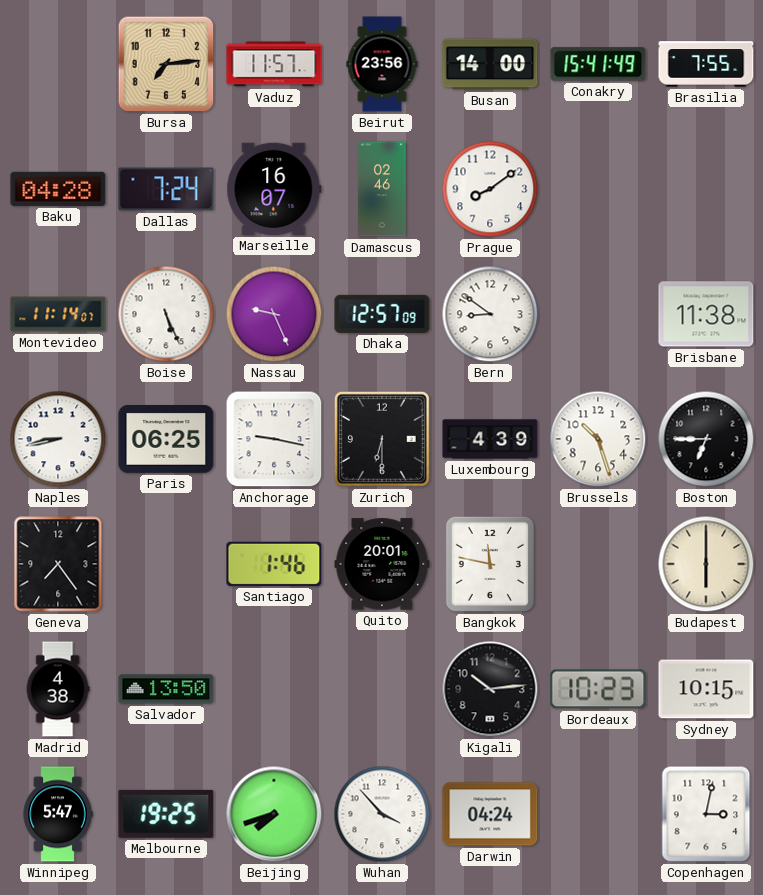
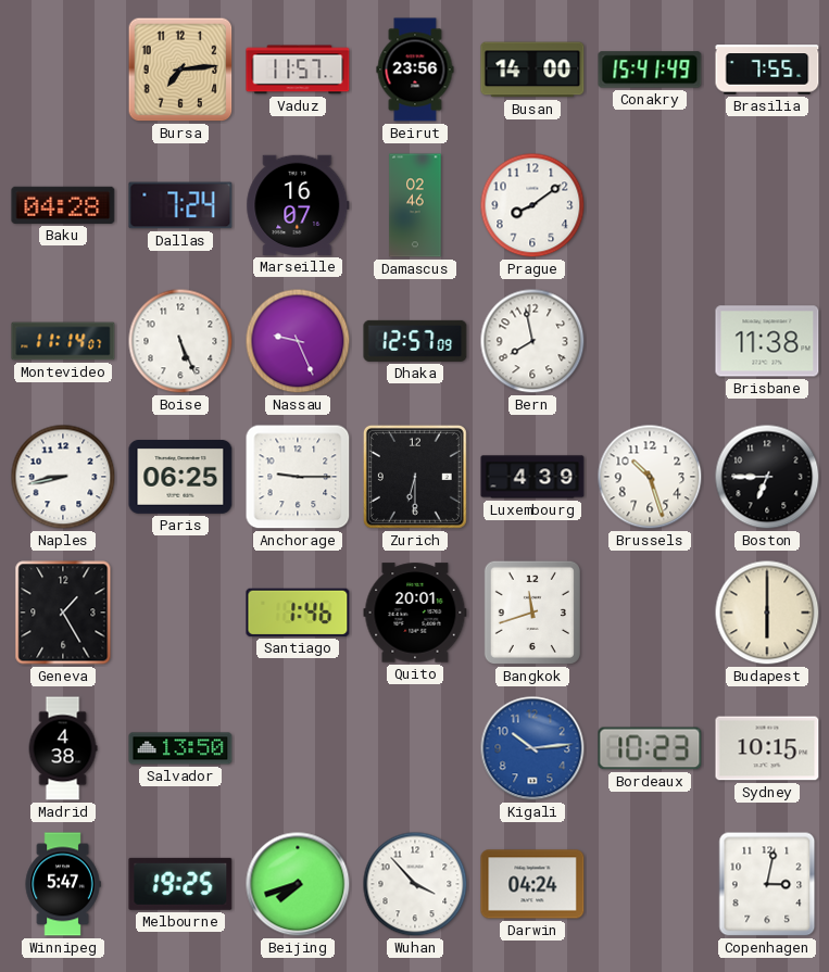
Bern: 8:51 -> 7:58 (532, 341)
Anchorage: 9:17 -> 9:15 (298, 477)
Geneva: 7:24 -> 1:25 (63, 613)
Bangkok: 11:47 -> 11:42 (532, 613)
Kigali dial: black -> blue (532, 748)
